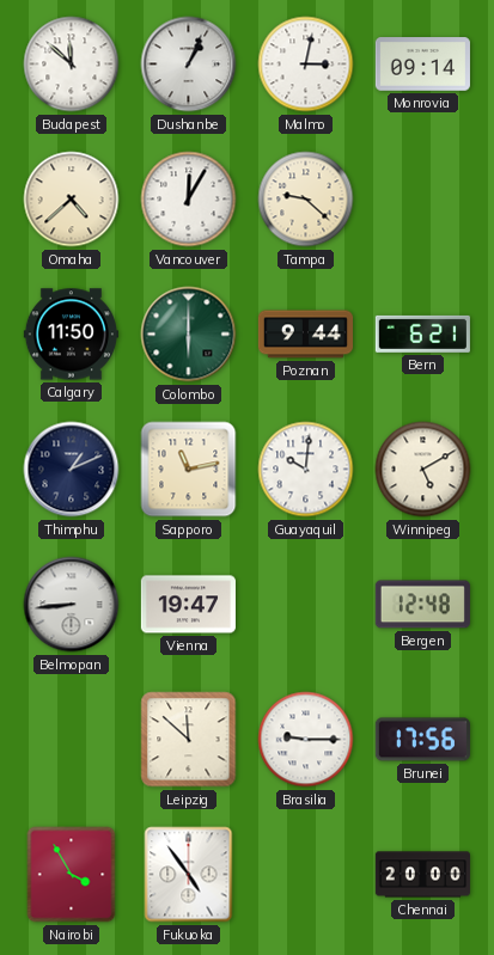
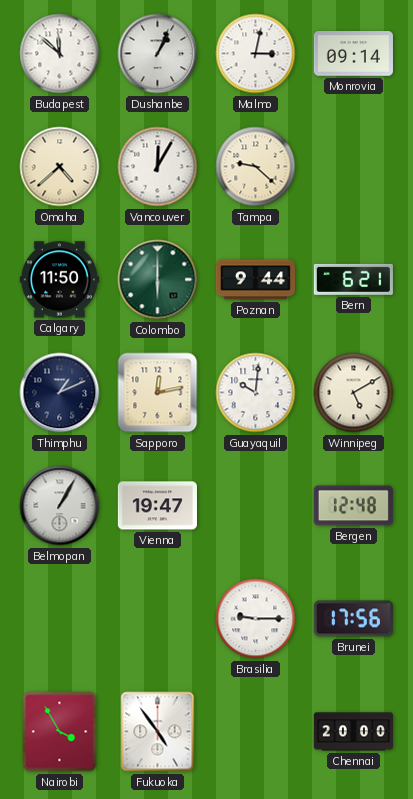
Sapporo: 11:13 -> 12:13 (158, 393)
Belmopan: 8:44 -> 1:05 (60, 506)
Leipzig: 11:52 -> none (189, 740)
